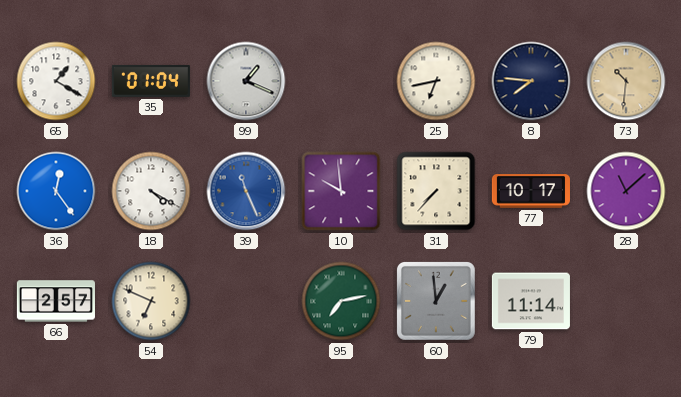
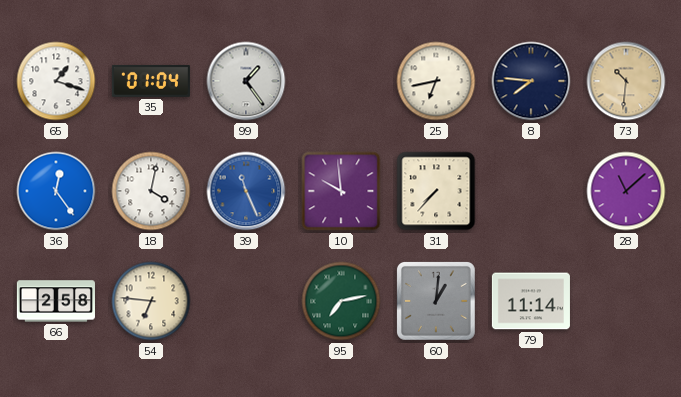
65: 1:20 -> 1:18 (56, 81)
99: 1:19 -> 1:24 (246, 81)
18: 4:20 -> 4:02 (151, 191)
77: 10:17 -> none (531, 191)
66: 2:57 -> 2:58 (56, 301)
54: 6:49 -> 6:46 (151, 301)
60: 12:59 -> 1:01 (437, 302)
